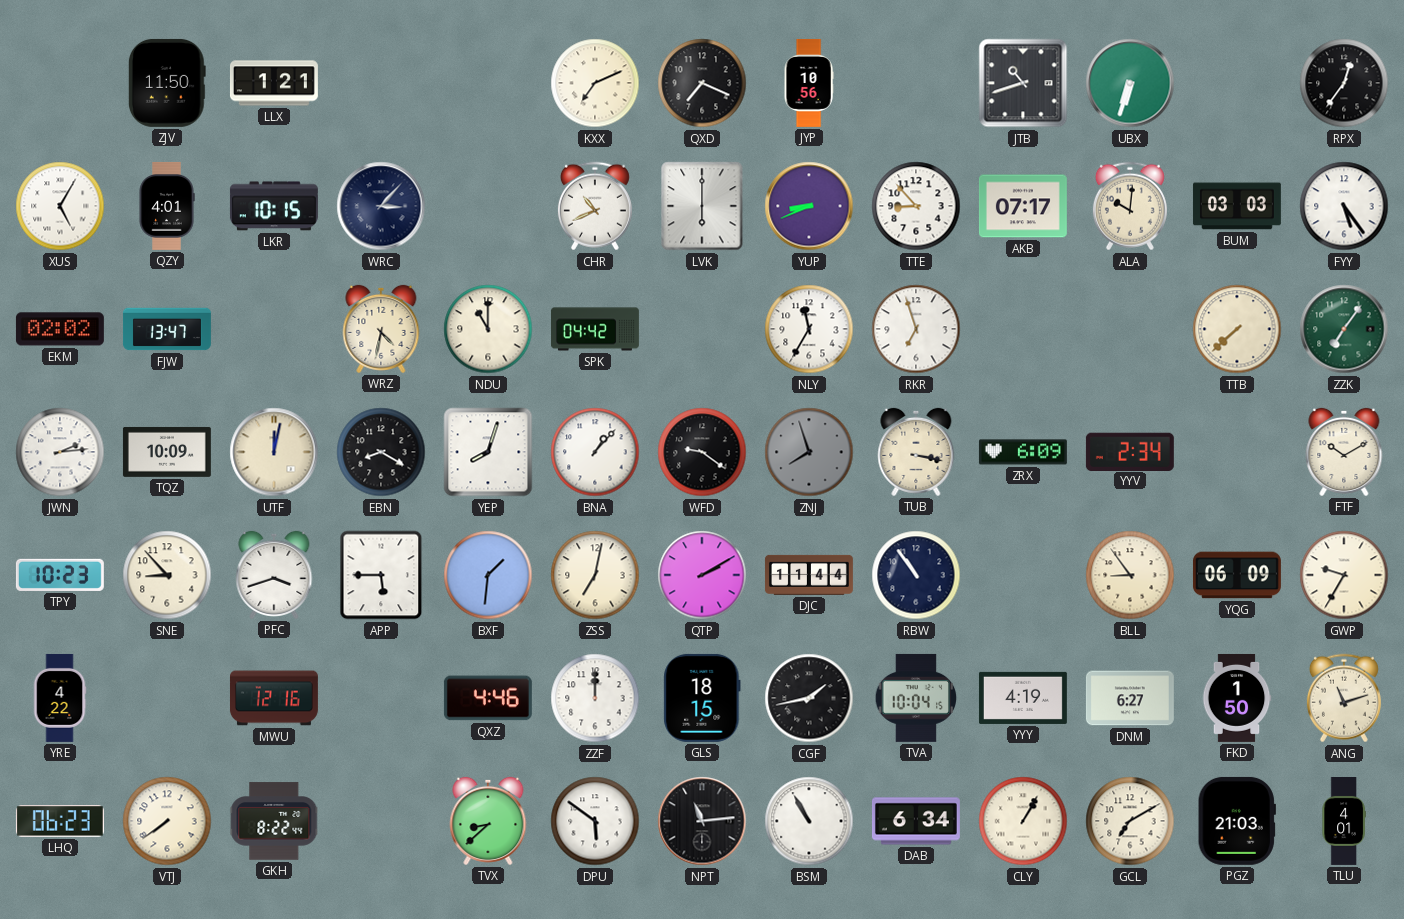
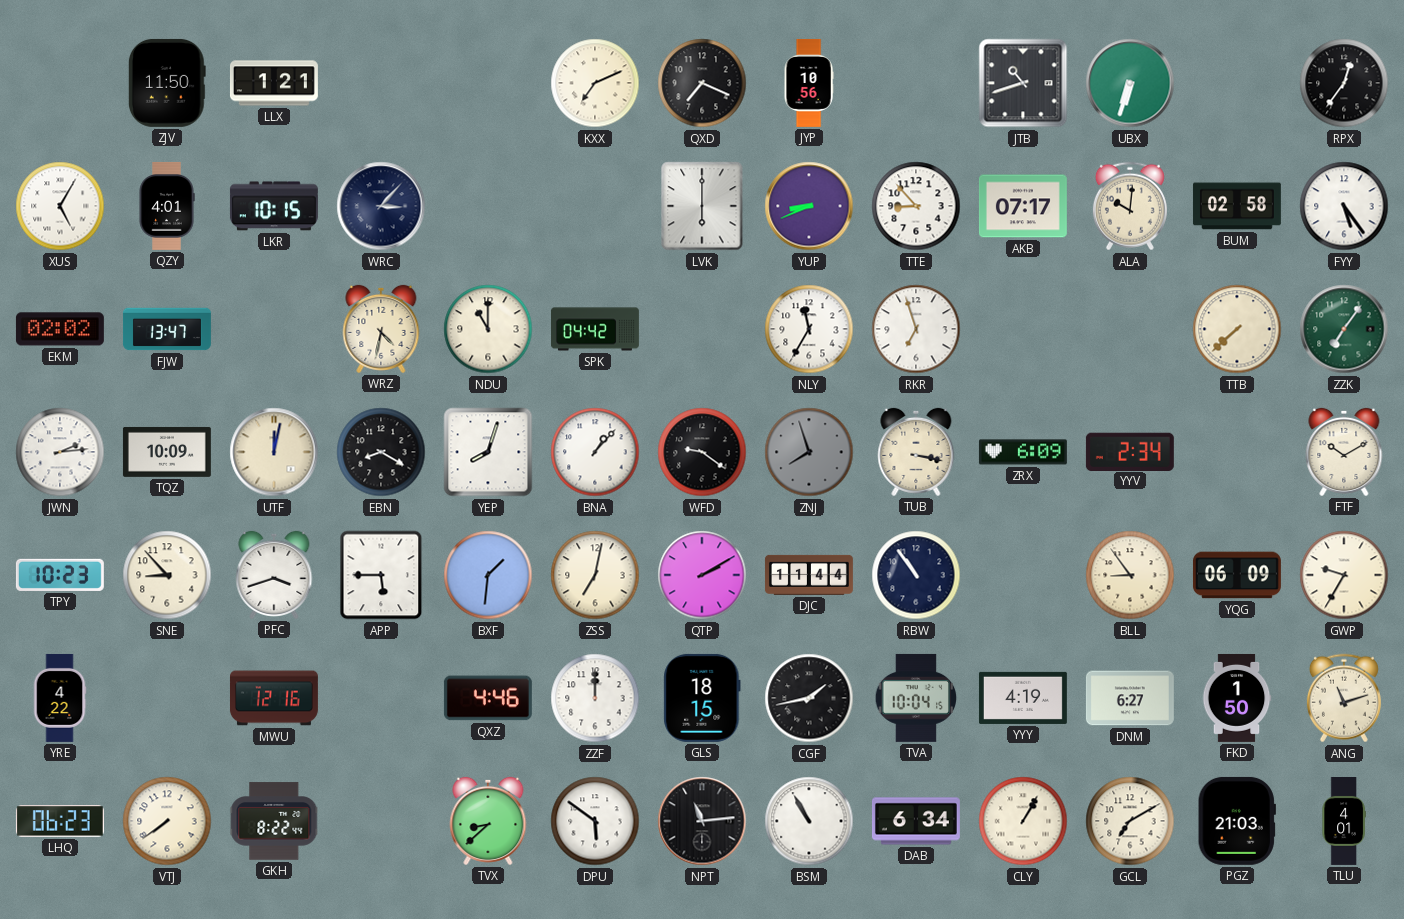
CHR: 10:41 -> none (595, 206)
BUM: 03:03 -> 02:58 (1237, 206)
